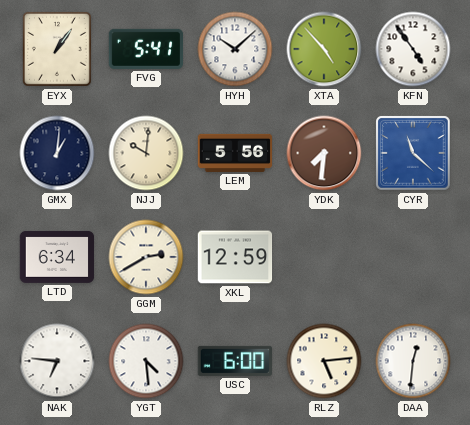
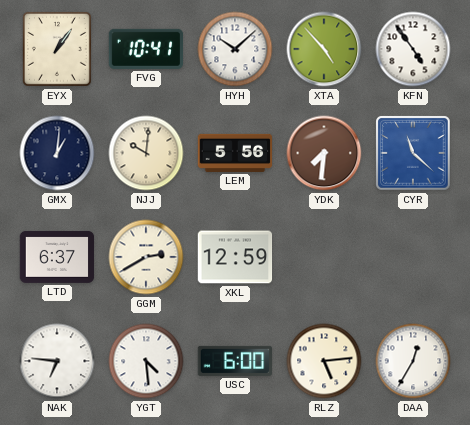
FVG: 5:41 -> 10:41 (146, 49)
LTD: 6:34 -> 6:37 (57, 257)
DAA: 12:31 -> 12:35 (413, 361)
